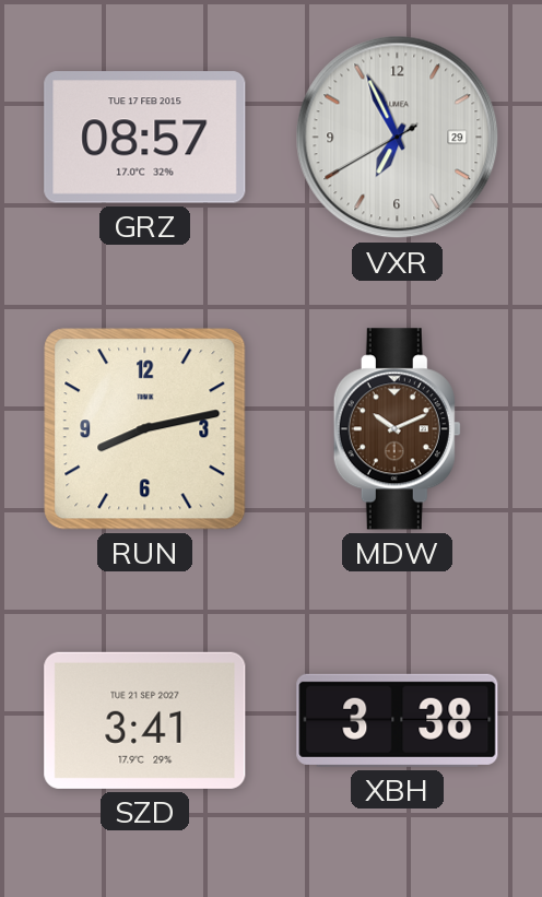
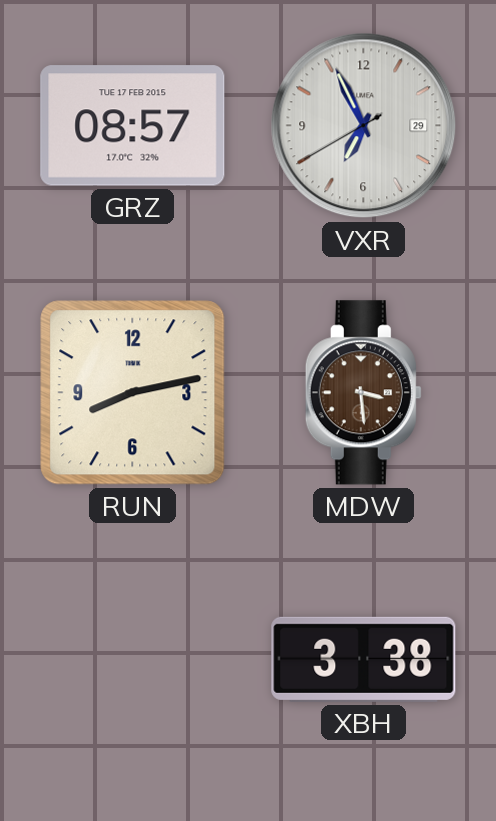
MDW: 10:11 -> 3:29 (363, 393)
SZD: 3:41 -> none (145, 720)
